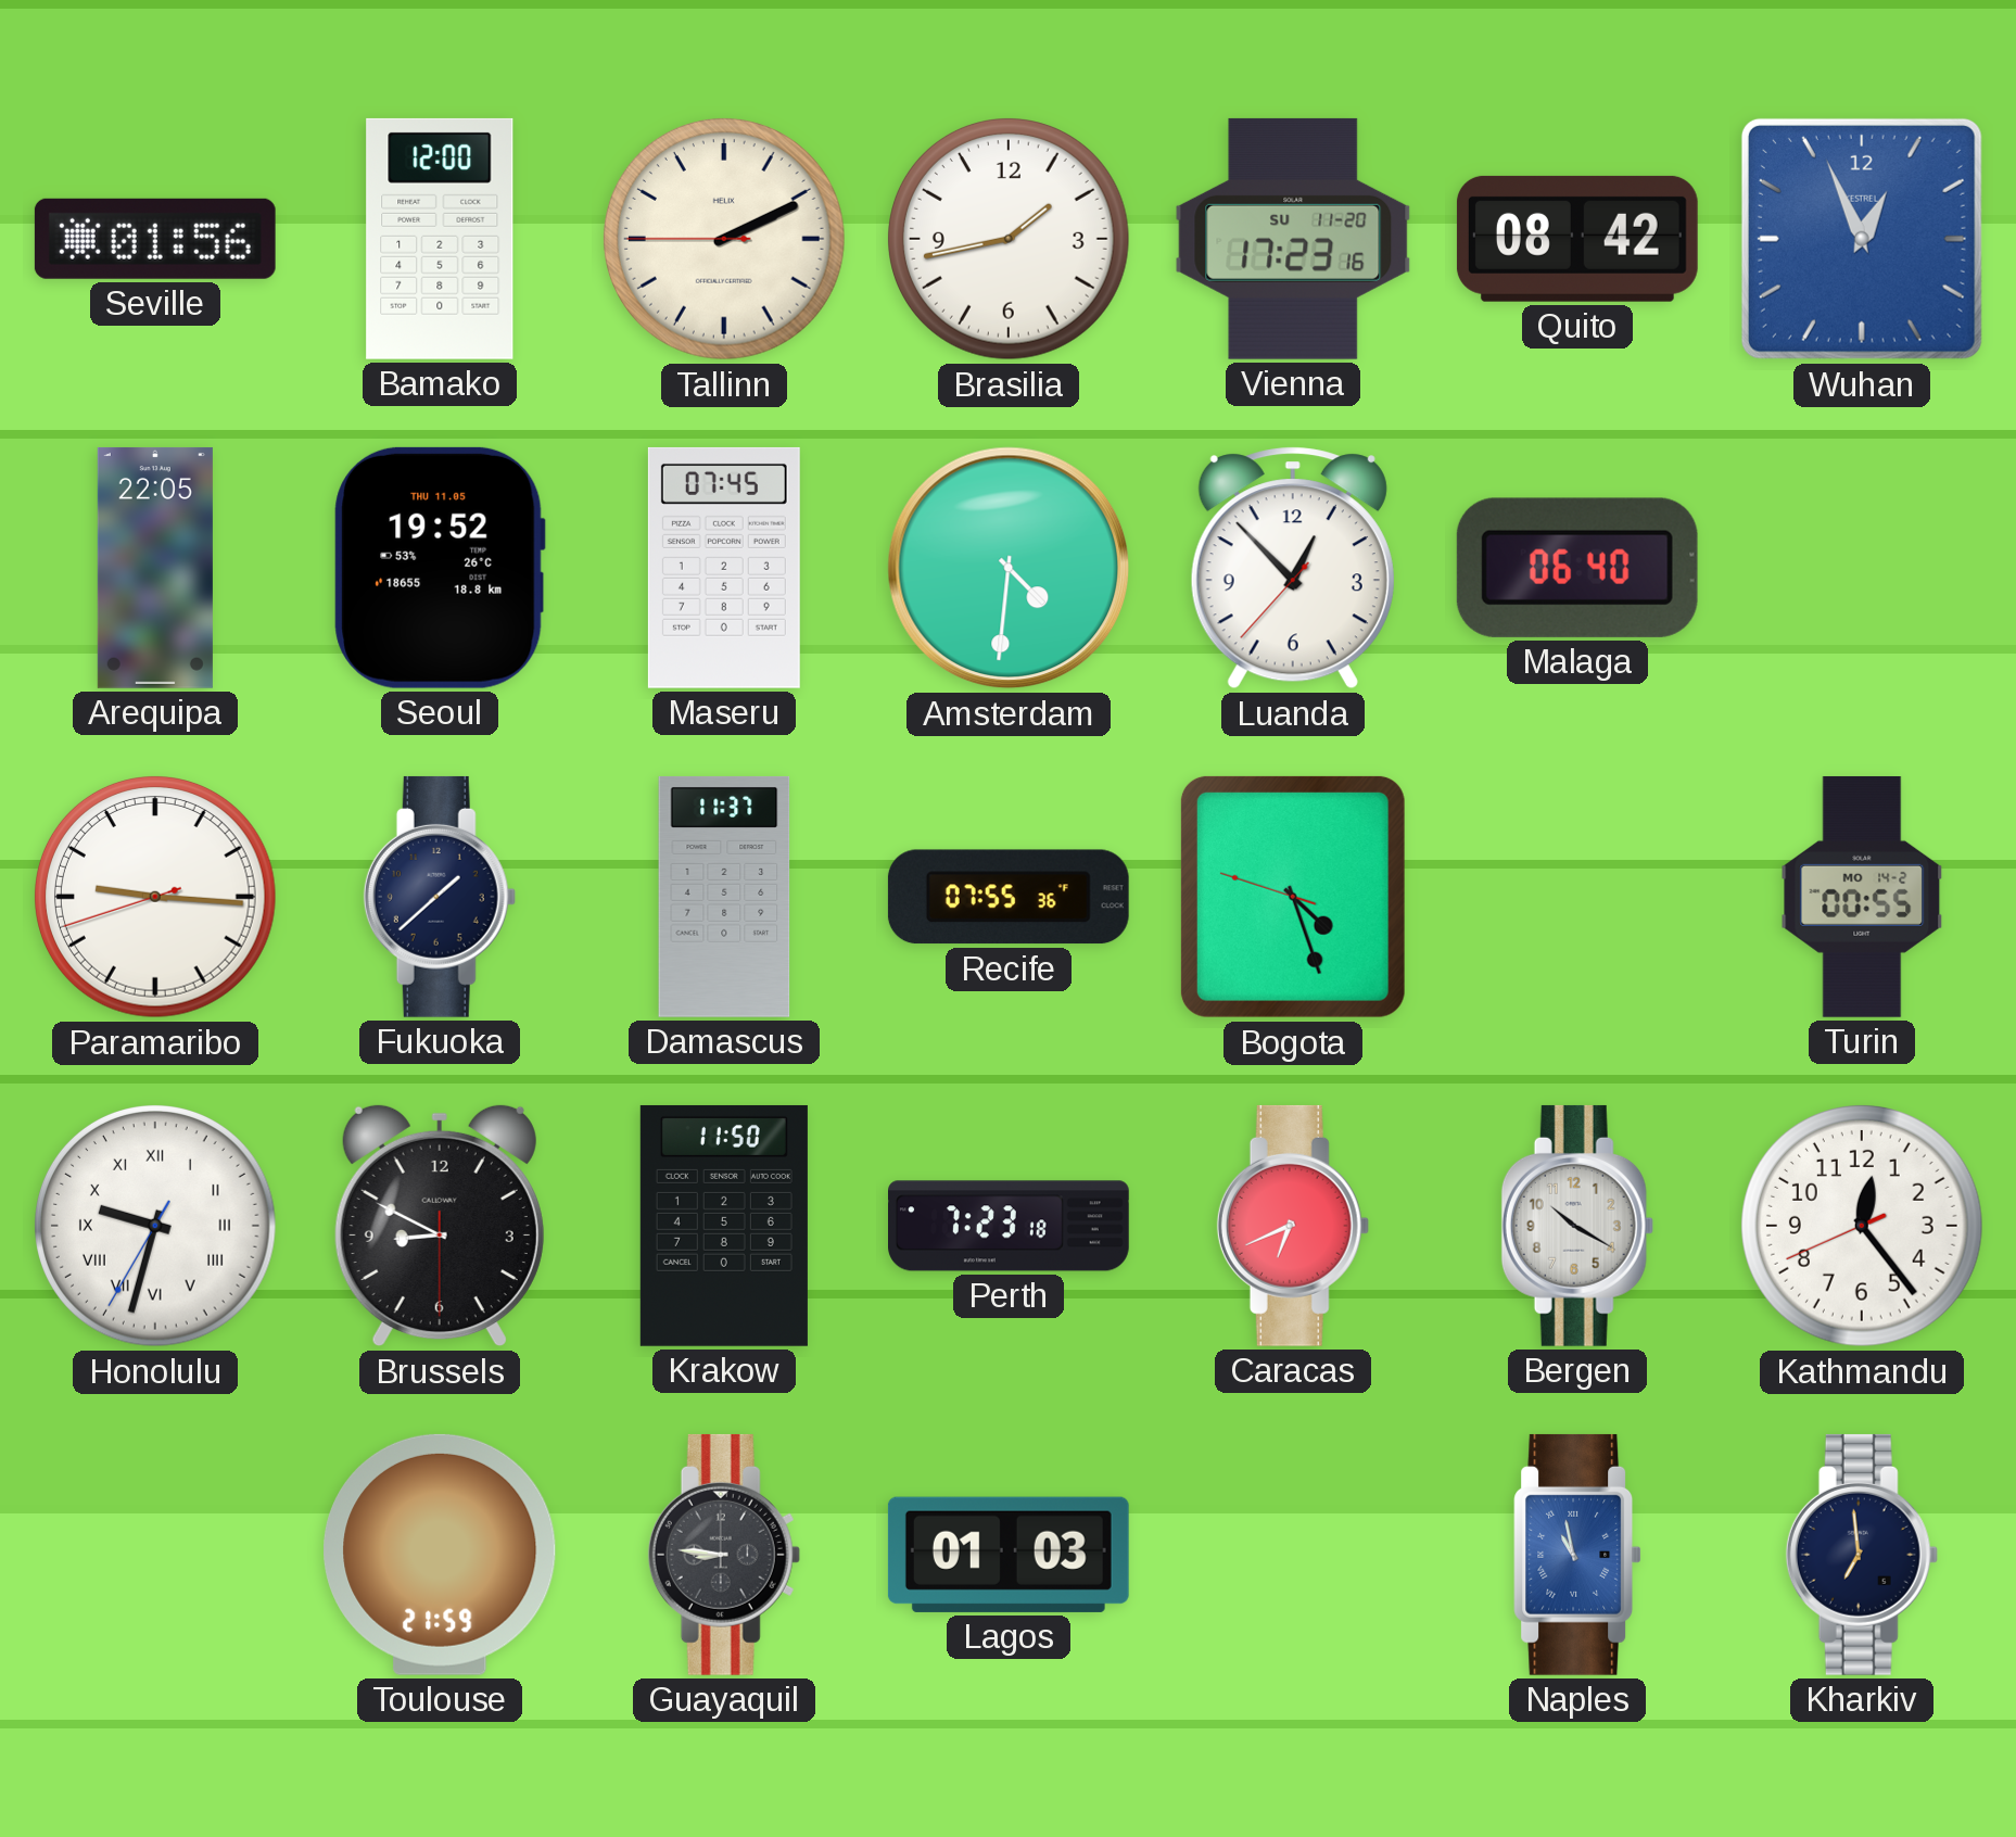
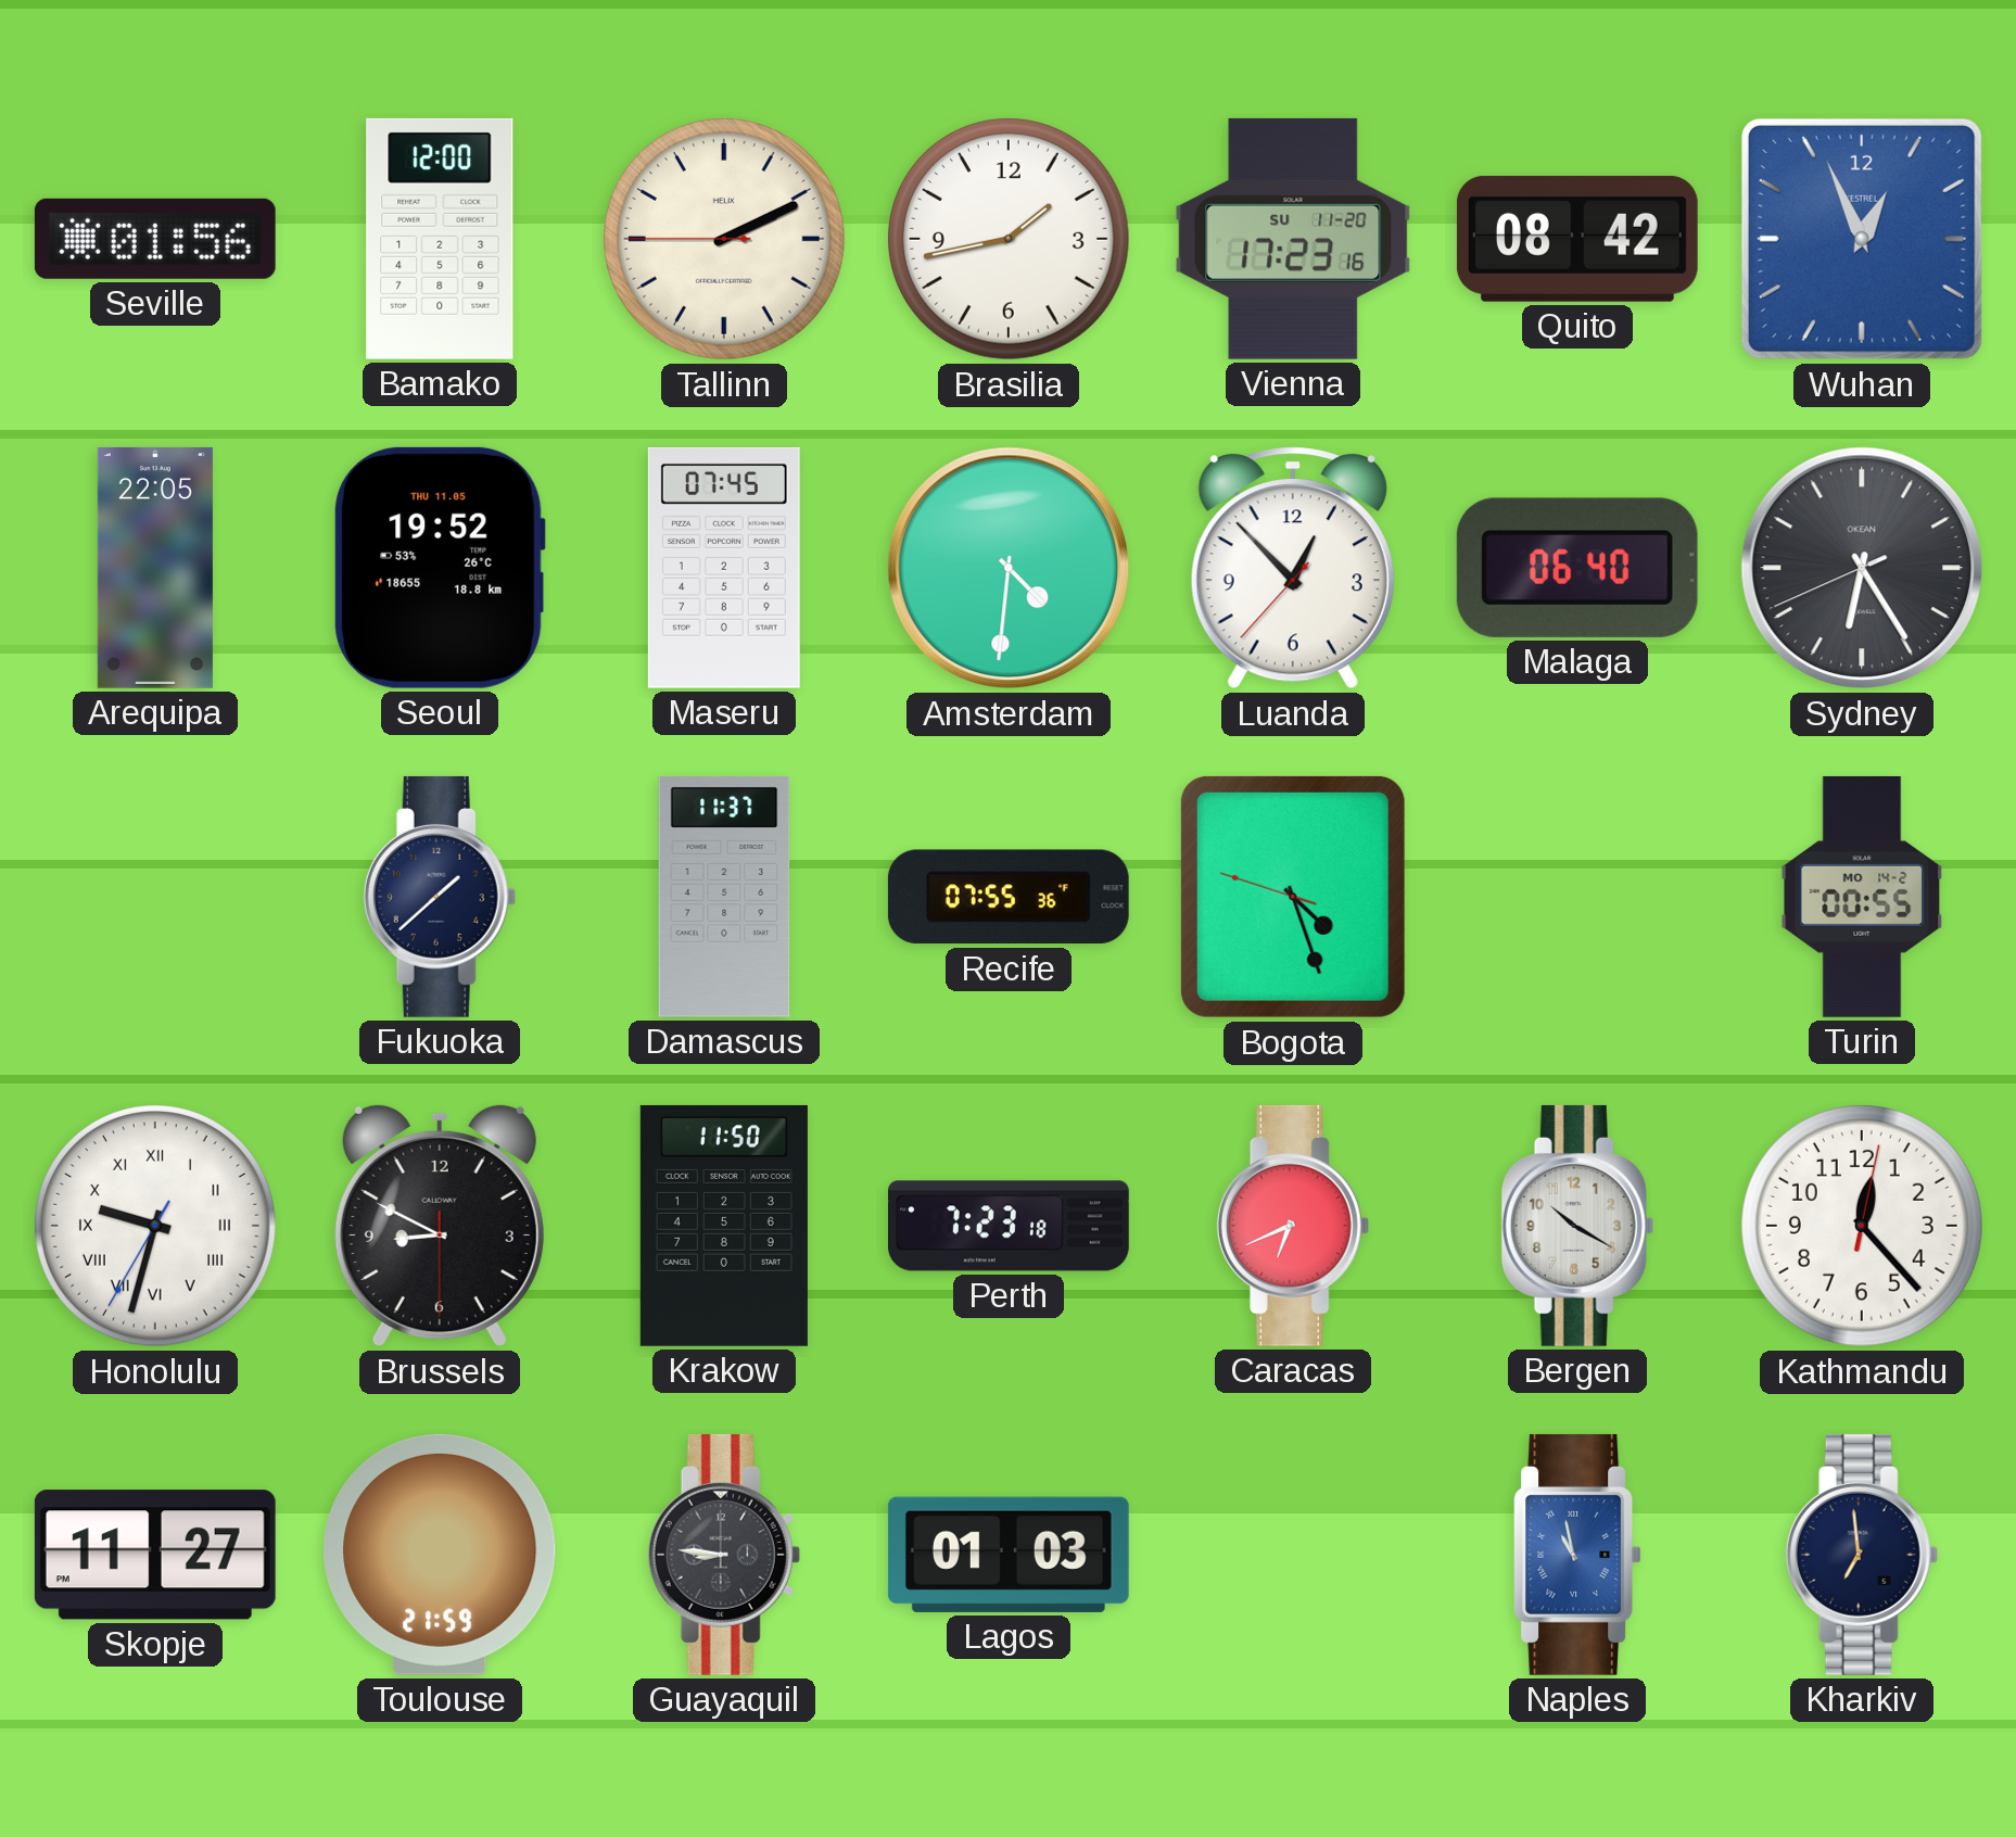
Sydney: none -> 6:24 (1862, 568)
Paramaribo: 9:15 -> none (156, 898)
Kathmandu: 12:23:41 -> 12:23:02 (1863, 1227)
Skopje: none -> 11:27 (155, 1555)
